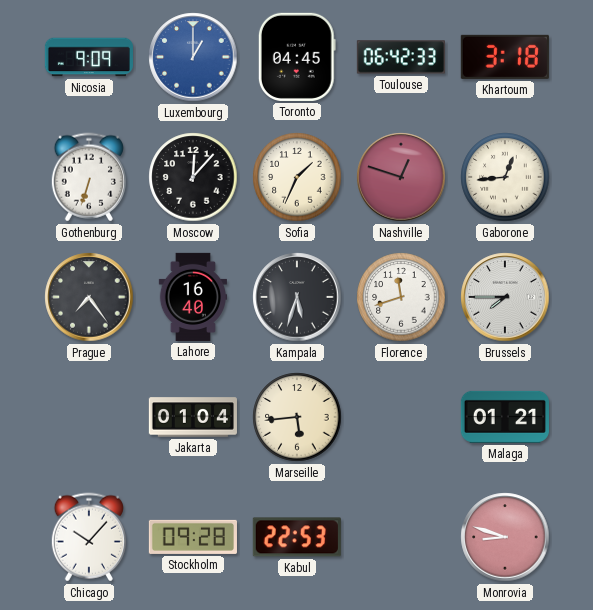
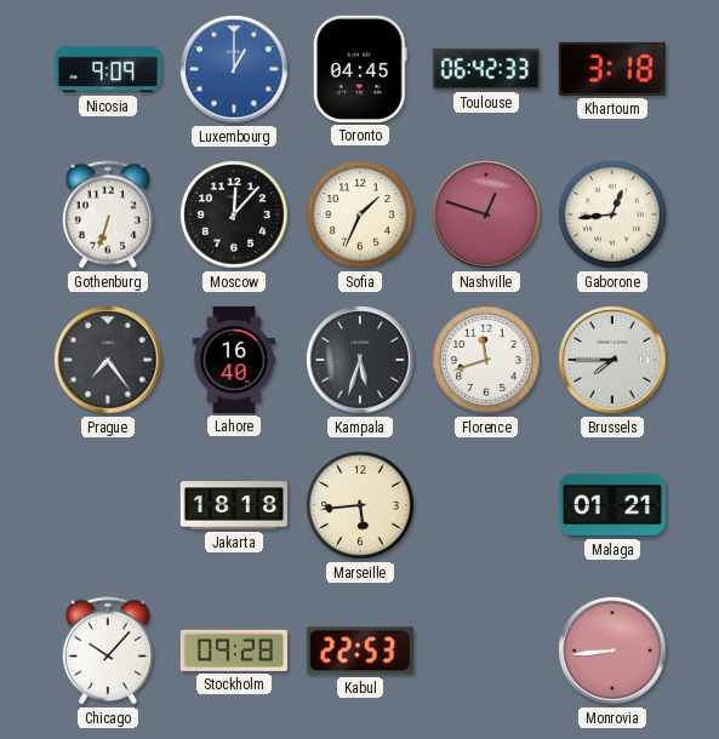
Jakarta: 01:04 -> 18:18 (234, 505)
Monrovia: 8:48 -> 8:44 (612, 651)
